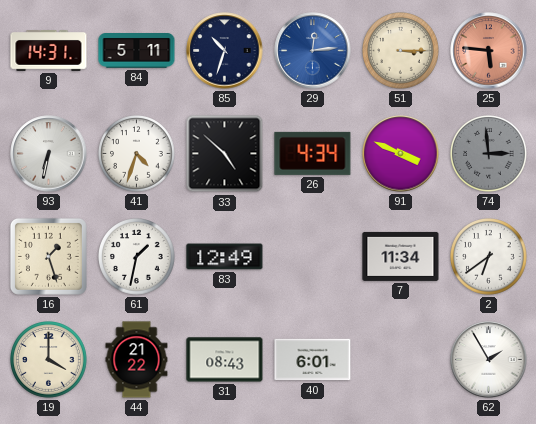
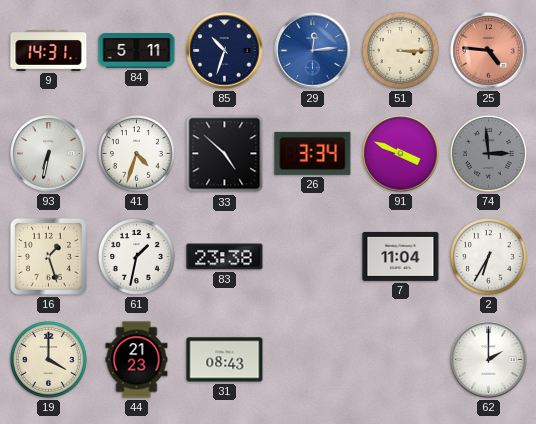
25: 5:46 -> 4:46 (489, 51)
26: 4:34 -> 3:34 (313, 153)
83: 12:49 -> 23:38 (225, 257)
7: 11:34 -> 11:04 (401, 256)
2: 6:39 -> 6:35 (489, 257)
44: 21:22 -> 21:23 (137, 360)
40: 6:01 -> none (313, 360)
62: 1:55 -> 2:00 (489, 360)
